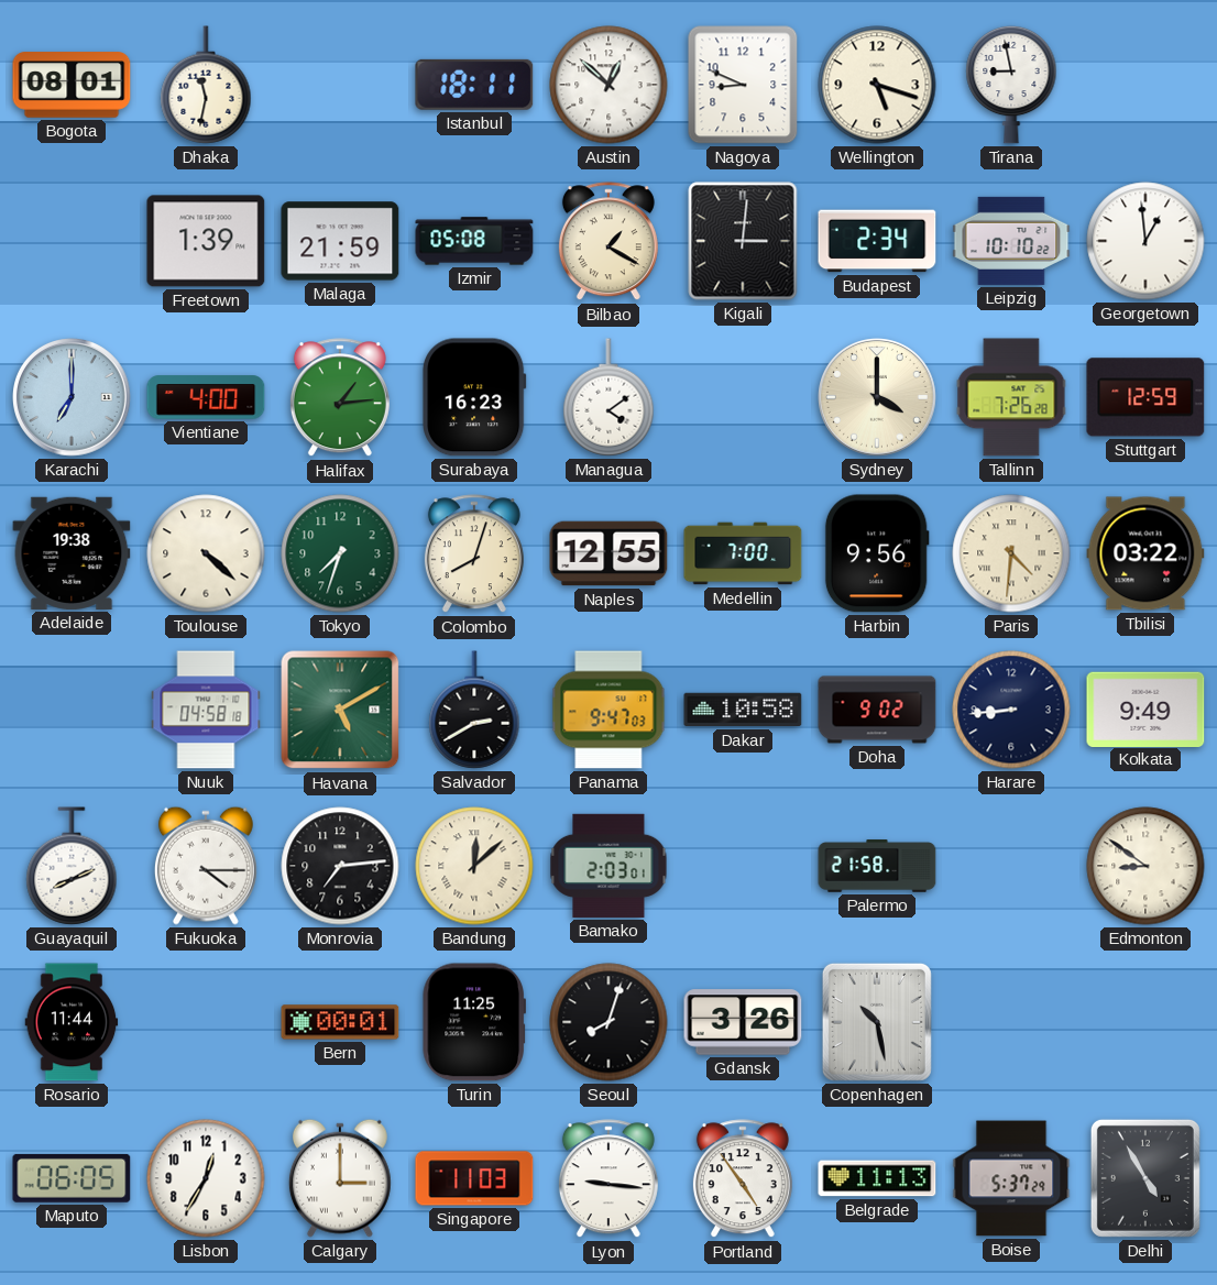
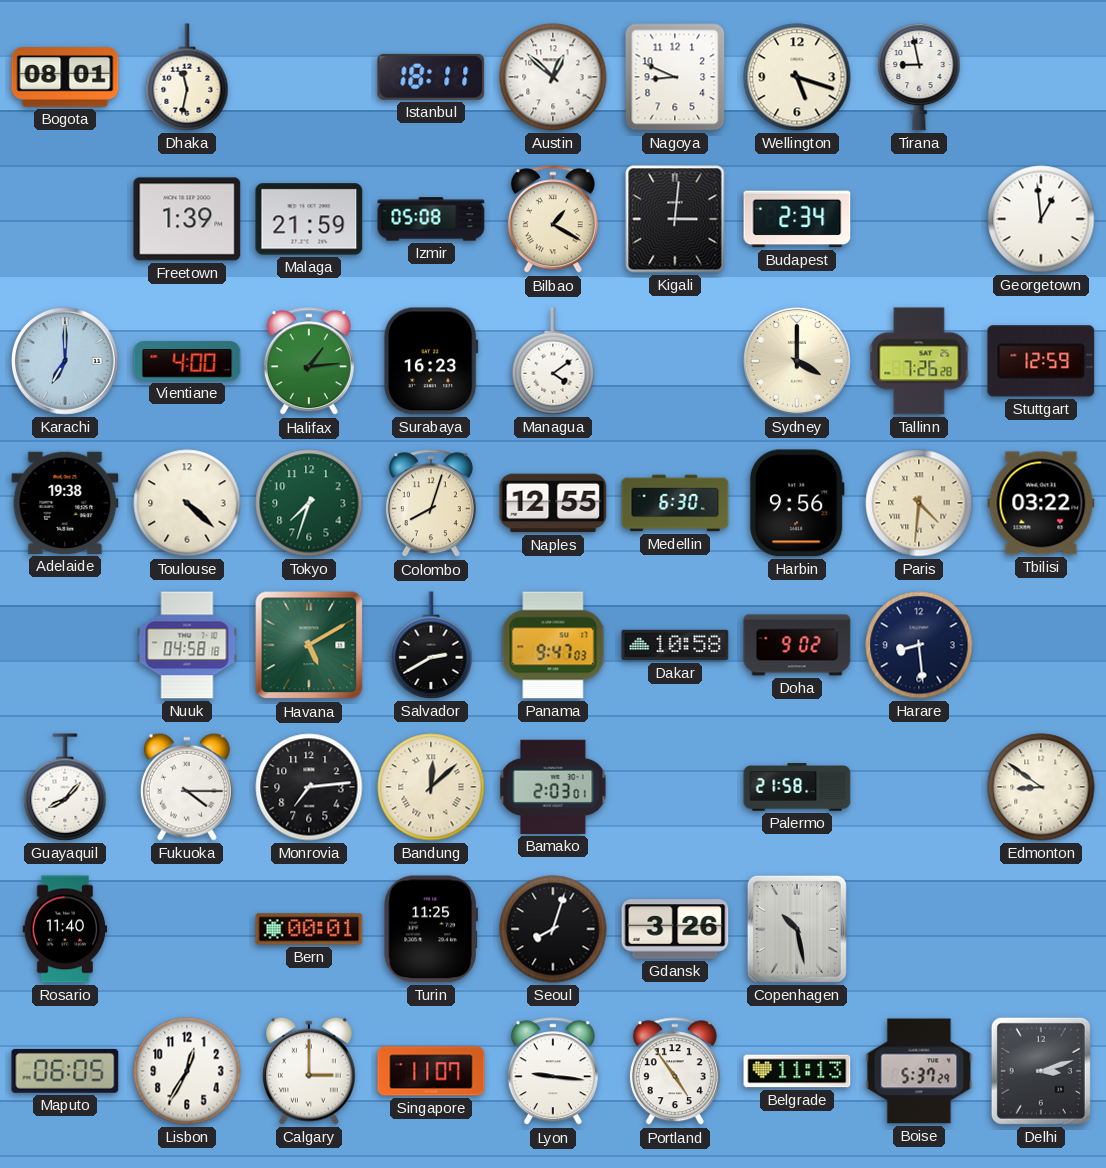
Leipzig: 10:10 -> none (1011, 241)
Medellin: 7:00 -> 6:30 (675, 503)
Harare: 8:44 -> 8:29 (919, 645)
Kolkata: 9:49 -> none (1145, 709)
Guayaquil: 8:11 -> 8:07 (65, 787)
Rosario: 11:44 -> 11:40 (65, 929)
Singapore: 11:03 -> 11:07 (431, 1071)
Delhi: 4:55 -> 3:12 (1041, 1071)
